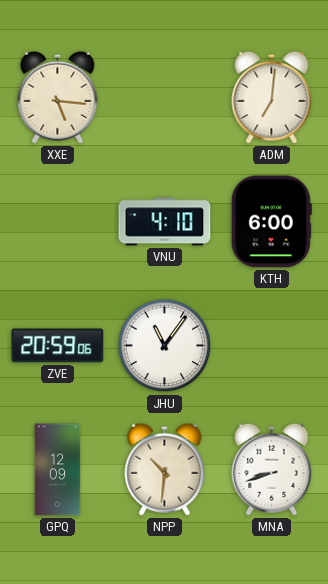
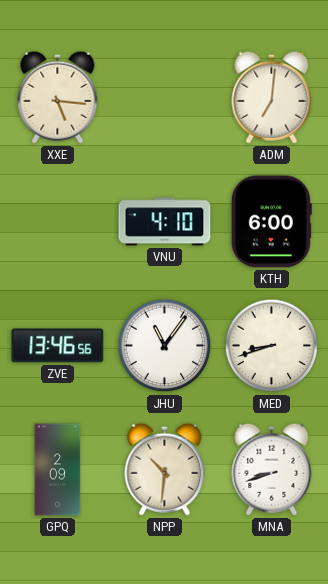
ZVE: 20:59 -> 13:46 (58, 346)
MED: none -> 8:42 (272, 346)
GPQ: 12:09 -> 2:09 (58, 470)
